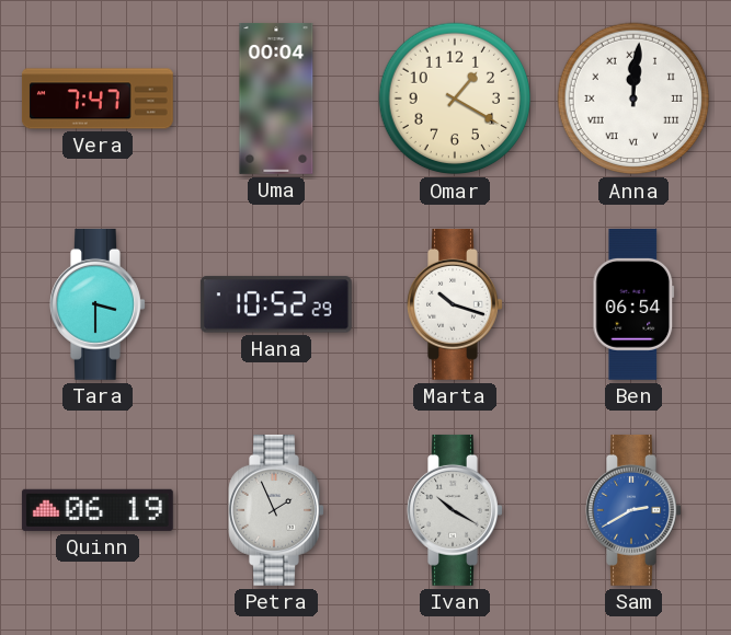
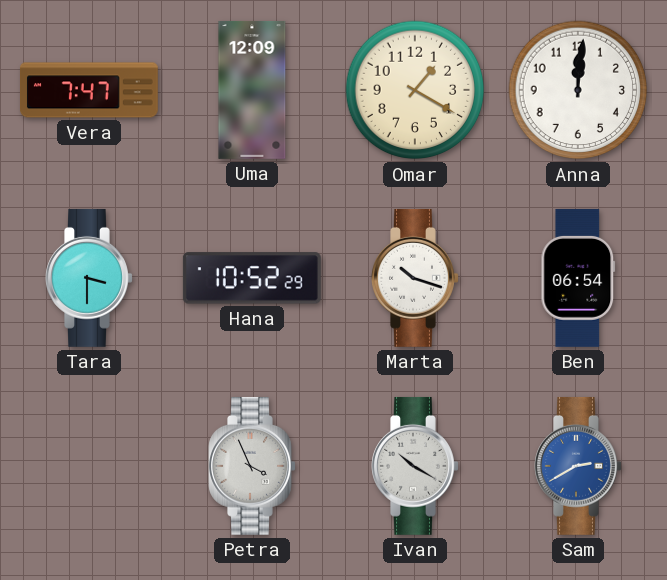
Uma: 00:04 -> 12:09 (252, 90)
Anna numerals: Roman -> Arabic (578, 90)
Quinn: 06:19 -> none (98, 510)
Petra: 1:56 -> 3:56 (252, 466)
